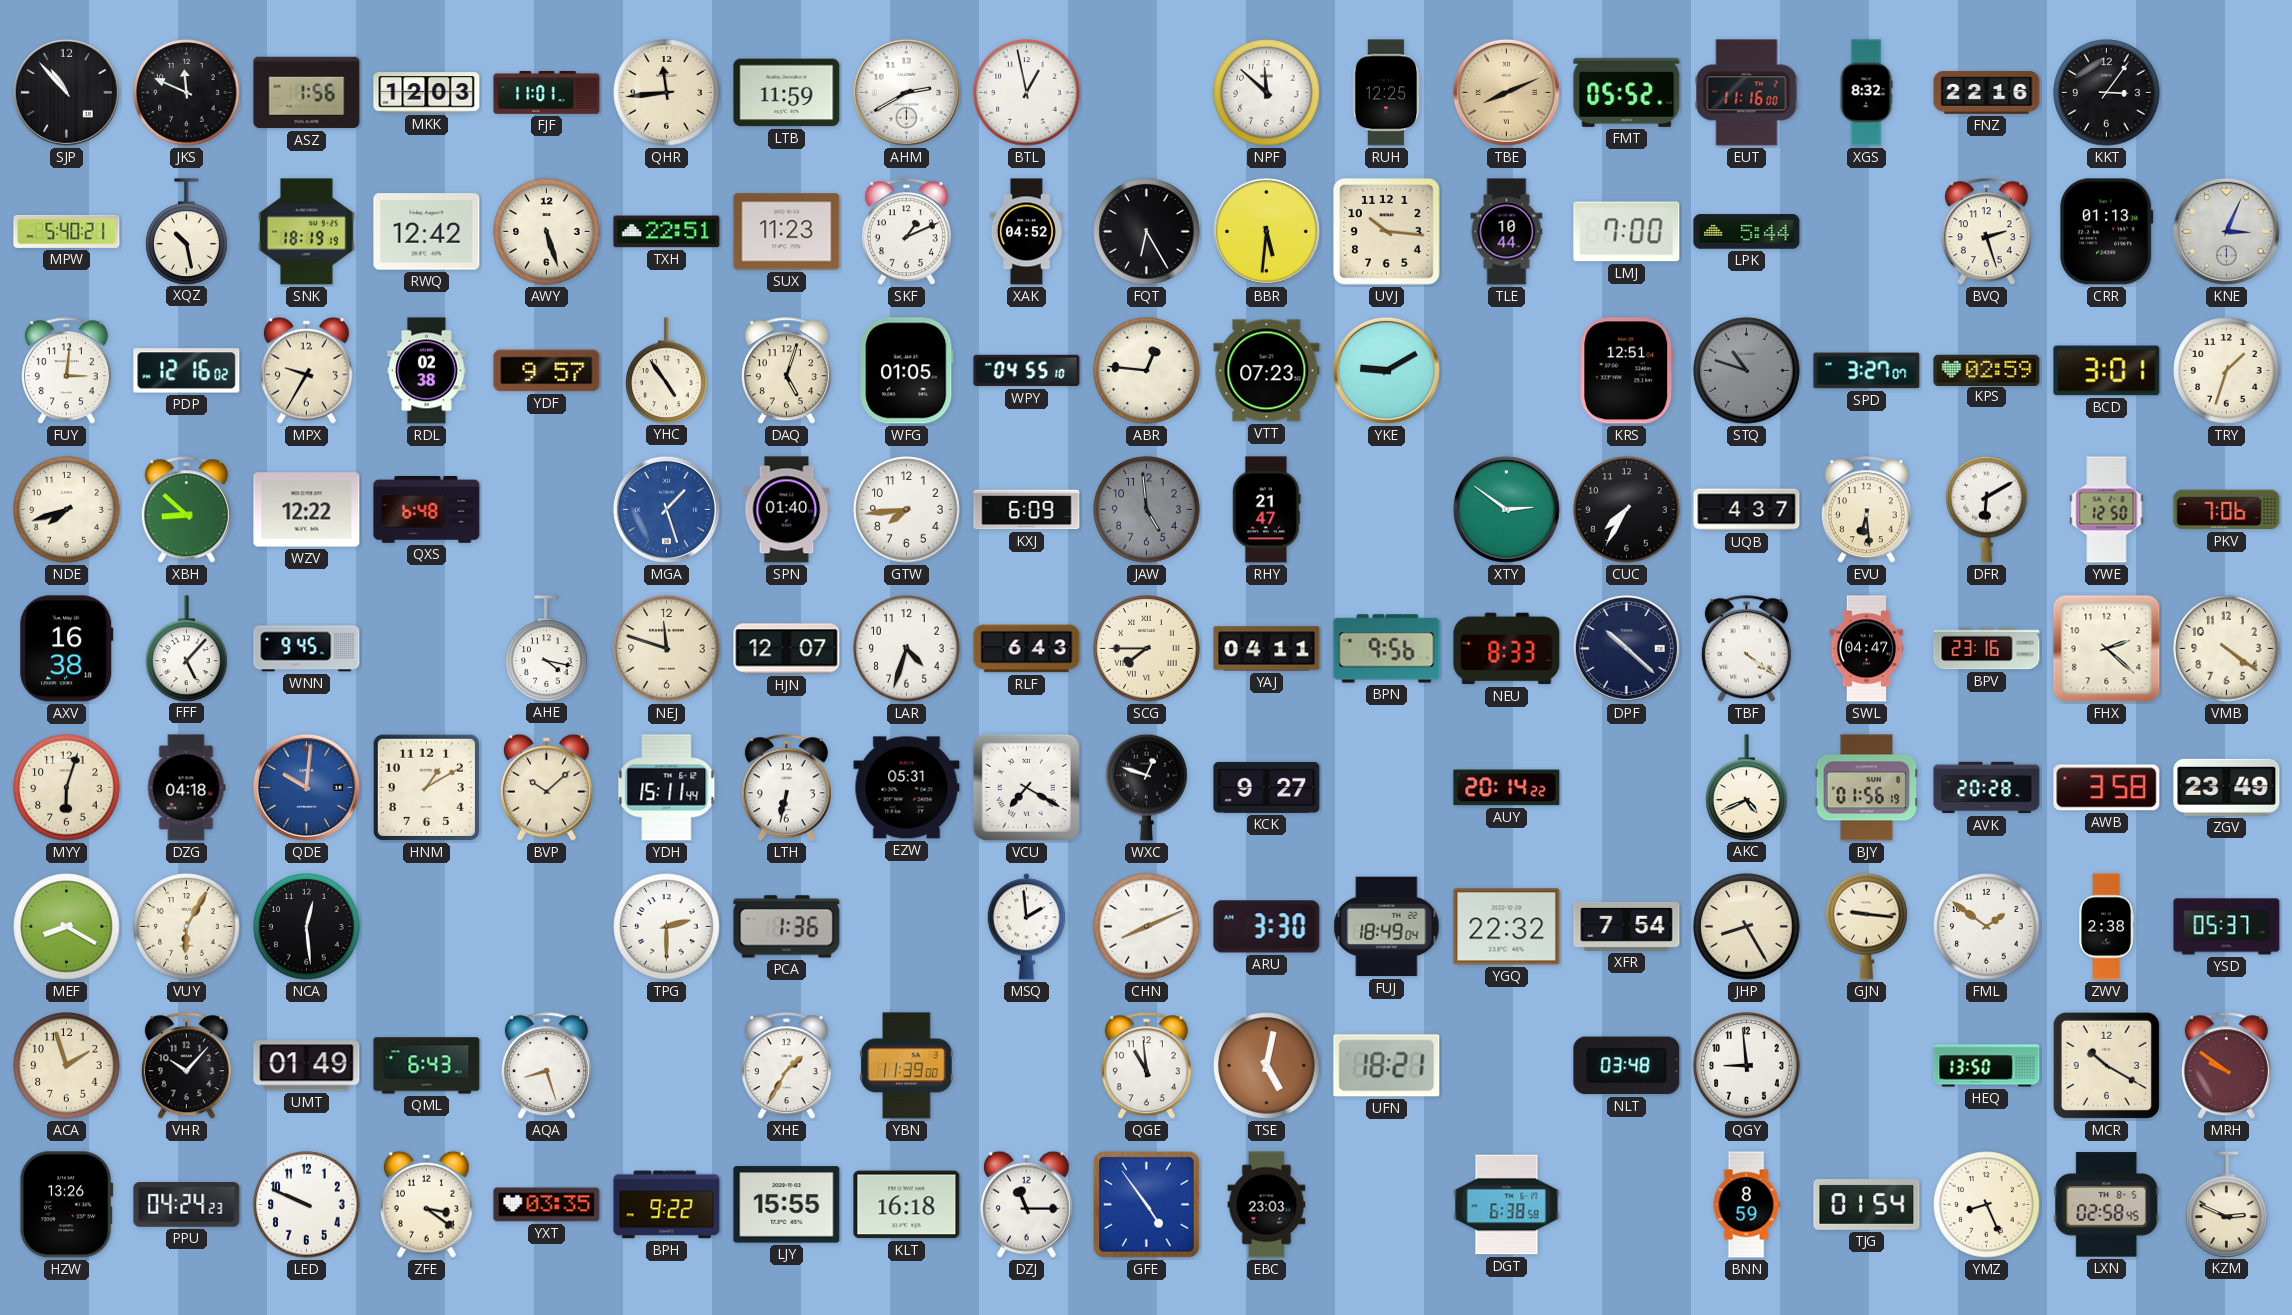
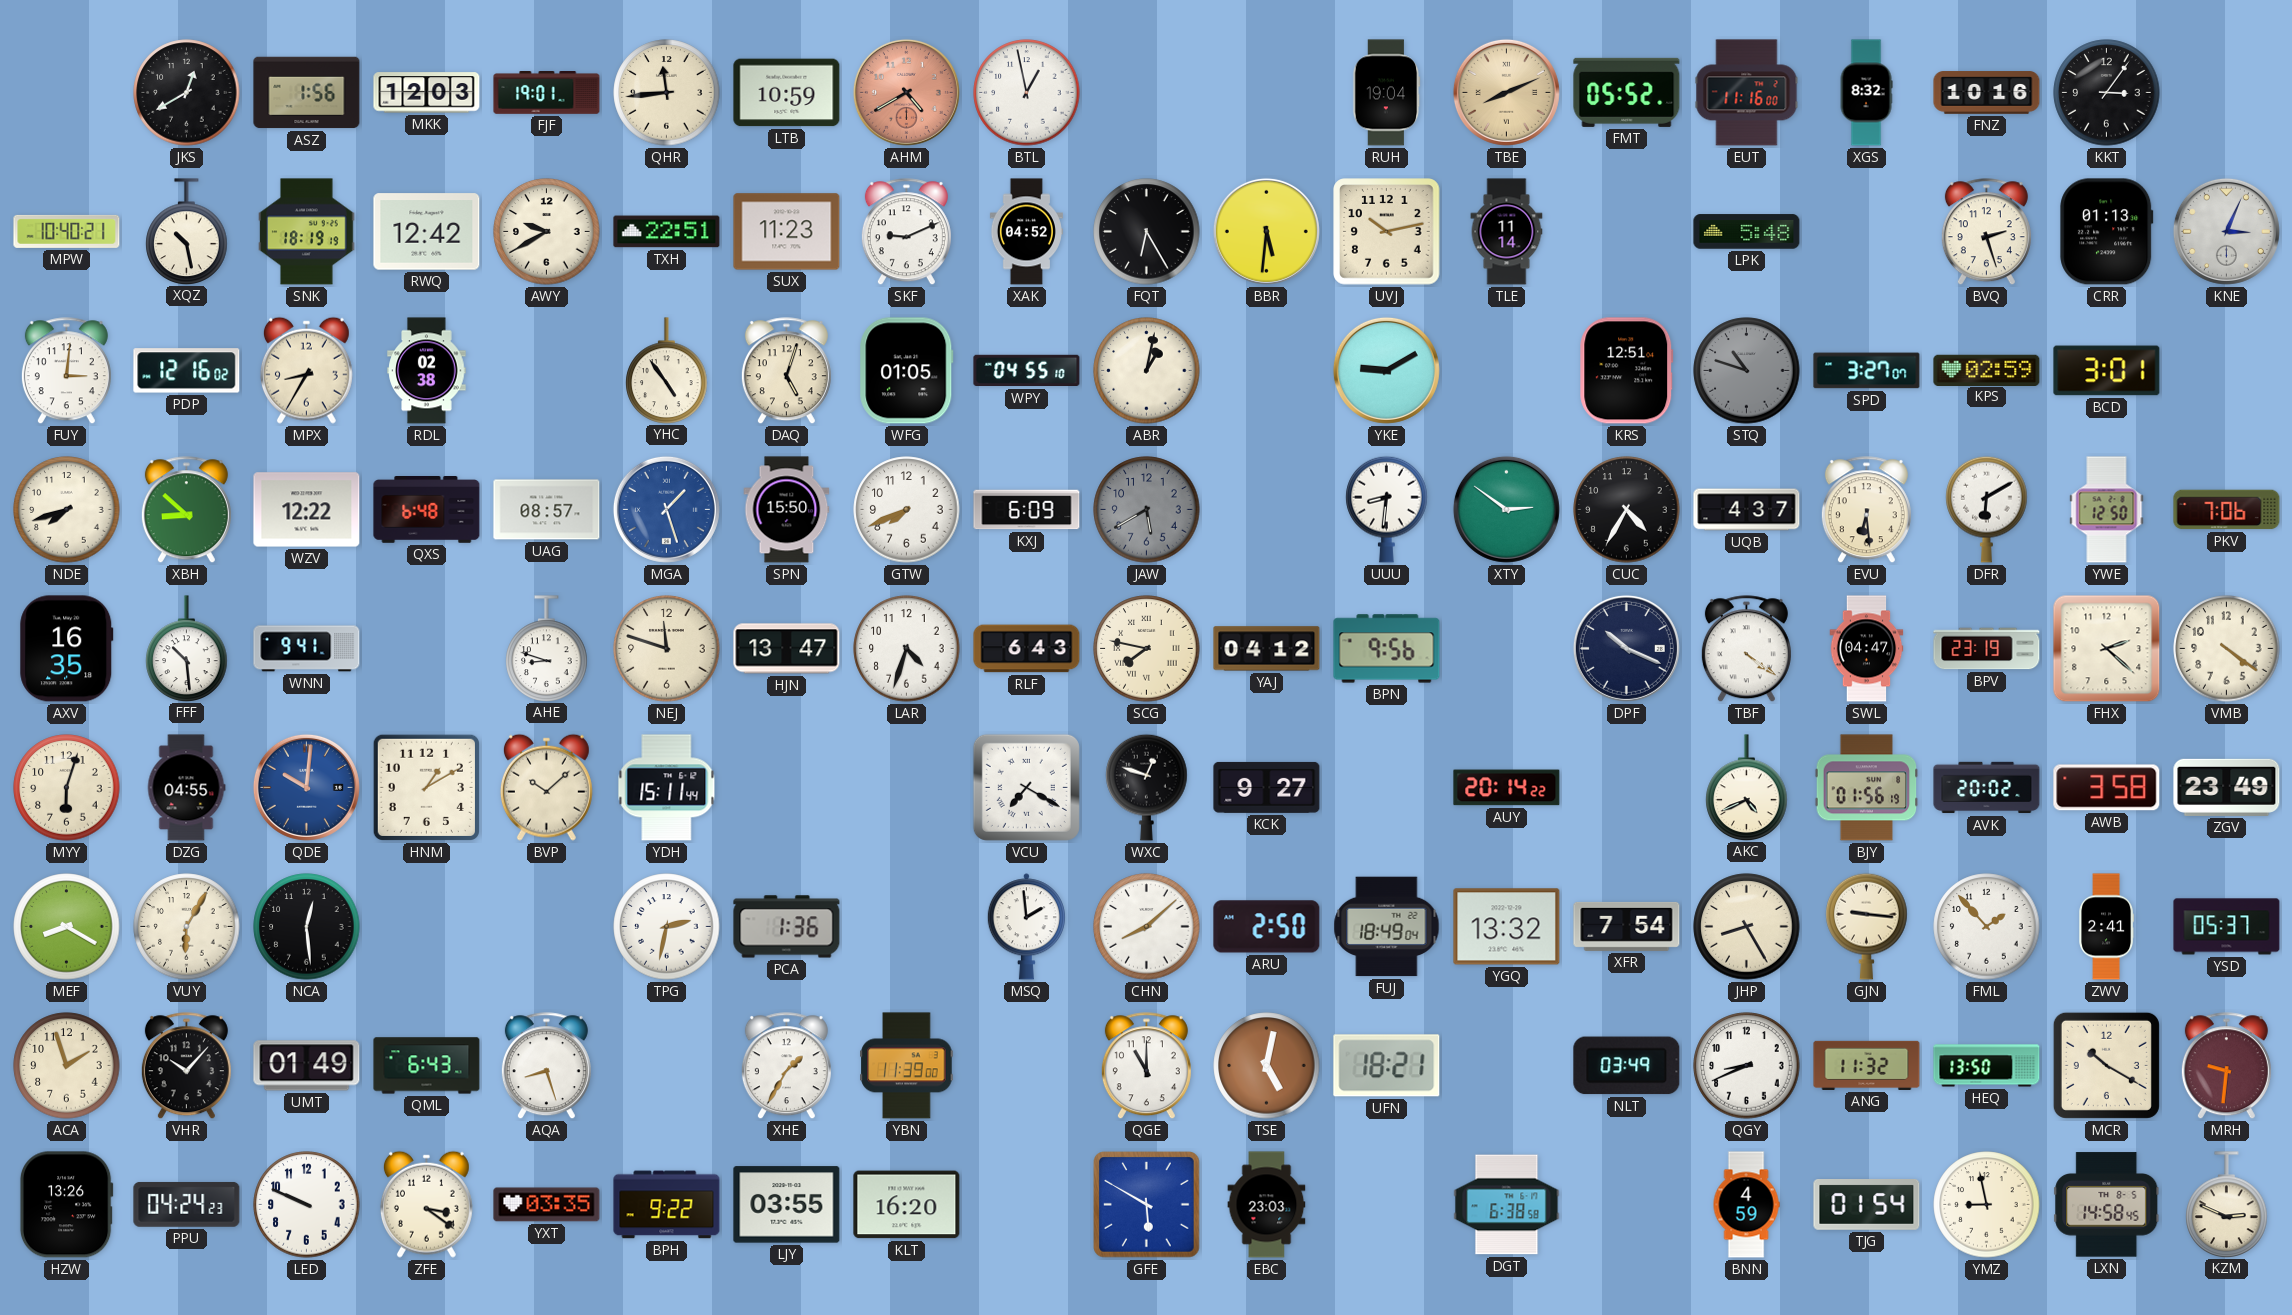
SJP: 10:53 -> none (66, 92)
JKS: 11:49 -> 12:40 (187, 93)
FJF: 11:01 -> 19:01 (547, 93)
LTB: 11:59 -> 10:59 (787, 93)
AHM: 2:40 -> 4:40 (906, 92)
AHM dial: white -> salmon (906, 92)
NPF: 11:52 -> none (1267, 93)
RUH: 12:25 -> 19:04 (1387, 93)
FNZ: 22:16 -> 10:16 (1987, 93)
MPW: 5:40 -> 10:40 (67, 231)
AWY: 5:27 -> 9:40 (547, 232)
SKF: 1:11 -> 9:11 (906, 232)
UVJ: 10:16 -> 10:13 (1387, 232)
TLE: 10:44 -> 11:14 (1507, 232)
LMJ: 7:00 -> none (1627, 232)
LPK: 5:44 -> 5:48 (1747, 232)
MPX: 9:35 -> 8:35 (306, 370)
YDF: 9:57 -> none (547, 371)
ABR: 12:46 -> 1:02 (1147, 371)
VTT: 07:23 -> none (1267, 371)
TRY: 1:33 -> none (2227, 371)
UAG: none -> 08:57 (547, 510)
SPN: 01:40 -> 15:50 (787, 510)
GTW: 7:44 -> 7:41 (907, 510)
JAW: 4:59 -> 5:40 (1147, 510)
RHY: 21:47 -> none (1266, 510)
UUU: none -> 8:31 (1387, 509)
CUC: 7:35 -> 4:35 (1627, 510)
AXV: 16:38 -> 16:35 (67, 649)
FFF: 5:07 -> 10:29 (187, 648)
WNN: 9:45 -> 9:41 (307, 649)
AHE: 4:17 -> 8:48 (547, 648)
HJN: 12:07 -> 13:47 (787, 649)
SCG: 7:45 -> 7:47 (1147, 649)
YAJ: 04:11 -> 04:12 (1267, 649)
NEU: 8:33 -> none (1507, 649)
DPF: 10:22 -> 10:19 (1626, 648)
BPV: 23:16 -> 23:19 (1987, 649)
DZG: 04:18 -> 04:55 (186, 788)
LTH: 6:32 -> none (786, 788)
EZW: 05:31 -> none (907, 788)
AVK: 20:28 -> 20:02 (1987, 788)
TPG: 2:30 -> 2:32 (667, 927)
CHN: 8:11 -> 8:08 (1147, 927)
ARU: 3:30 -> 2:50 (1267, 927)
YGQ: 22:32 -> 13:32 (1507, 927)
FML: 1:51 -> 1:53 (1987, 927)
ZWV: 2:38 -> 2:41 (2107, 927)
QGE: 10:59 -> 11:00 (1146, 1066)
NLT: 03:48 -> 03:49 (1627, 1066)
QGY: 8:59 -> 8:41 (1747, 1066)
ANG: none -> 11:32 (1867, 1065)
MRH: 9:51 -> 9:31 (2226, 1066)
LJY: 15:55 -> 03:55 (787, 1205)
KLT: 16:18 -> 16:20 (907, 1205)
DZJ: 11:15 -> none (1026, 1204)
GFE: 4:54 -> 5:50 (1147, 1205)
BNN: 8:59 -> 4:59 (1746, 1205)
YMZ: 8:26 -> 8:58 (1987, 1205)
LXN: 02:58 -> 14:58 (2107, 1205)
